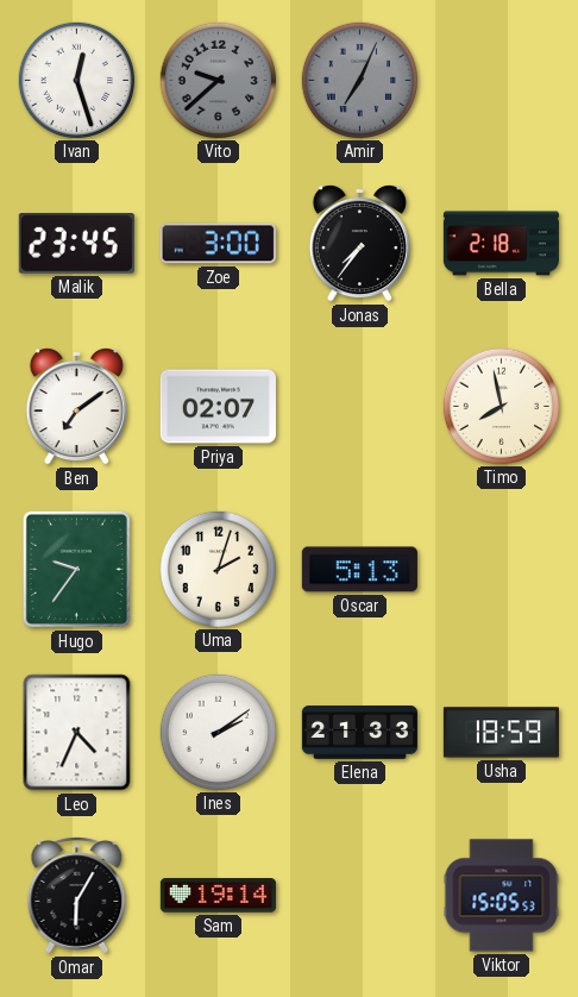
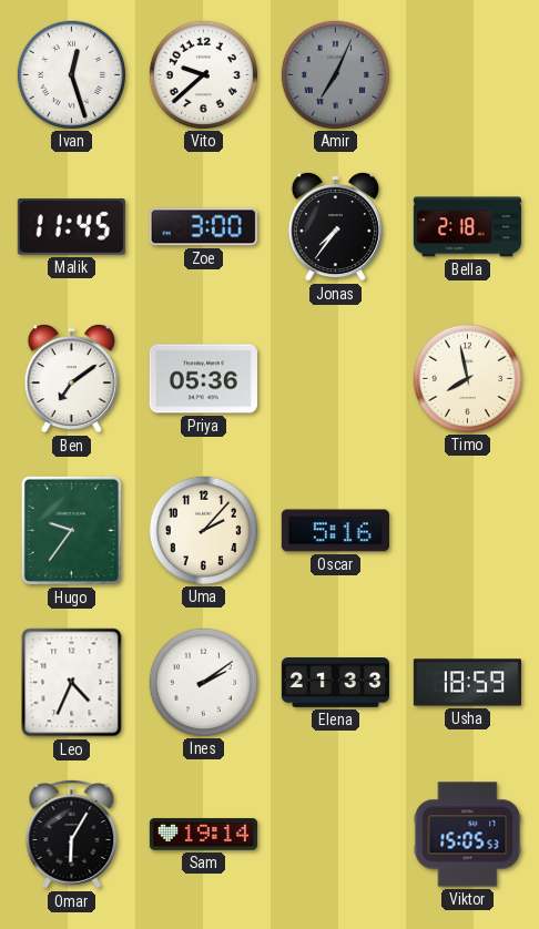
Vito dial: grey -> white (203, 74)
Malik: 23:45 -> 11:45 (71, 227)
Priya: 02:07 -> 05:36 (203, 379)
Uma: 2:03 -> 2:07 (203, 530)
Oscar: 5:13 -> 5:16 (335, 531)
